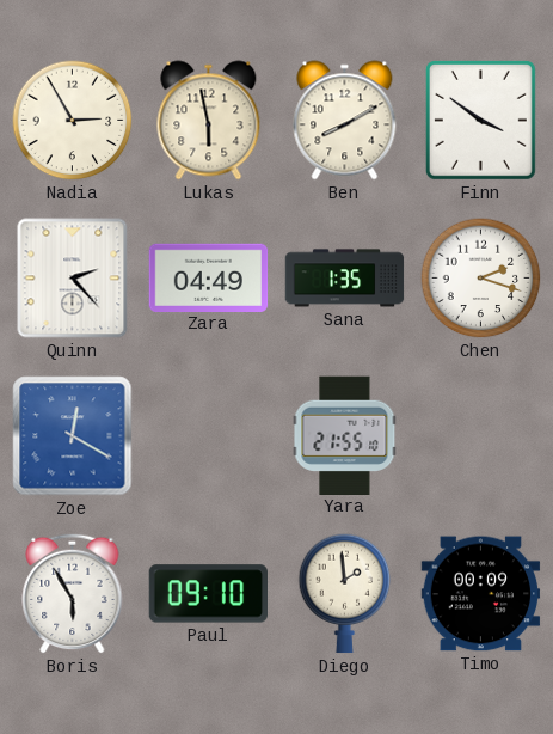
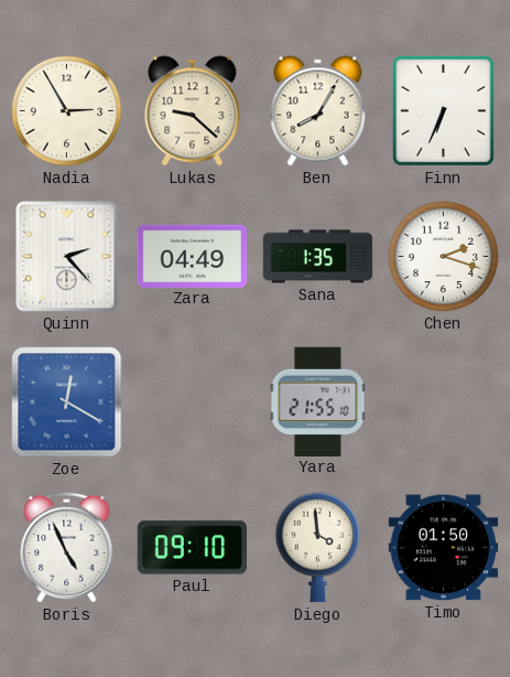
Lukas: 5:58 -> 9:22 (193, 111)
Ben: 8:10 -> 8:05 (318, 111)
Finn: 3:51 -> 6:34 (443, 110)
Boris: 5:55 -> 4:56 (67, 547)
Diego: 1:59 -> 3:59 (318, 548)
Timo: 00:09 -> 01:50 (444, 548)
